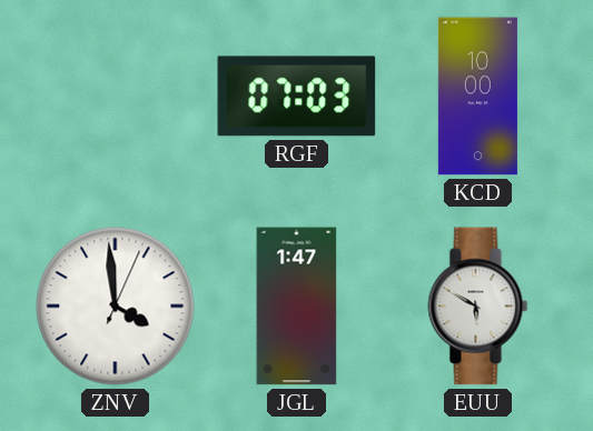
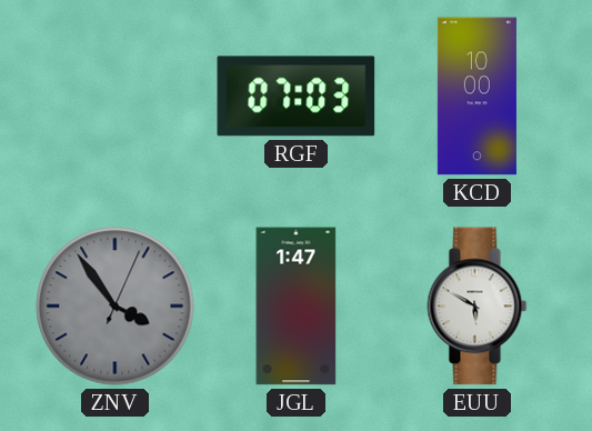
ZNV: 3:59 -> 3:54 (116, 307)
ZNV dial: white -> grey (116, 307)
